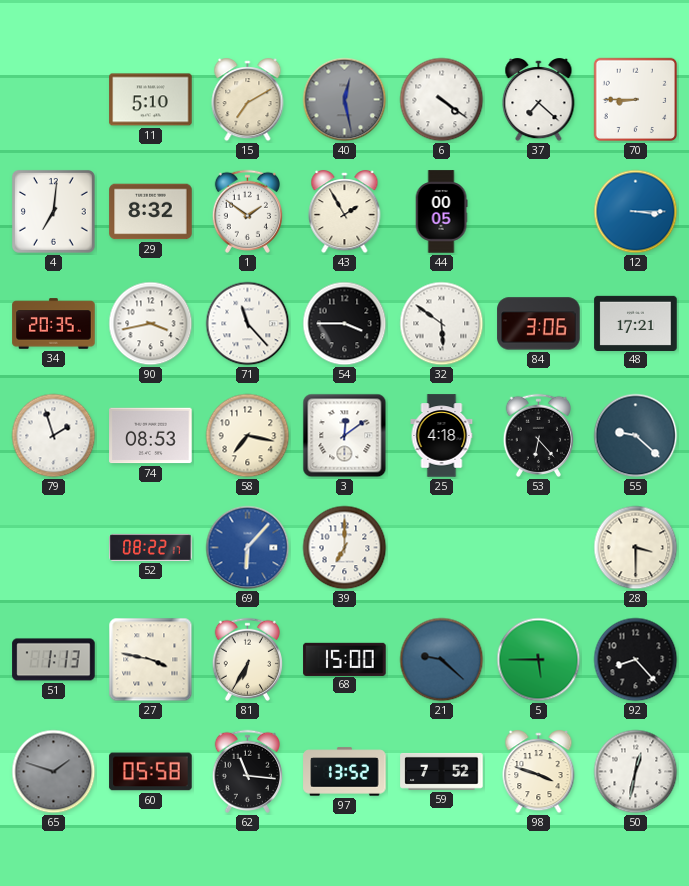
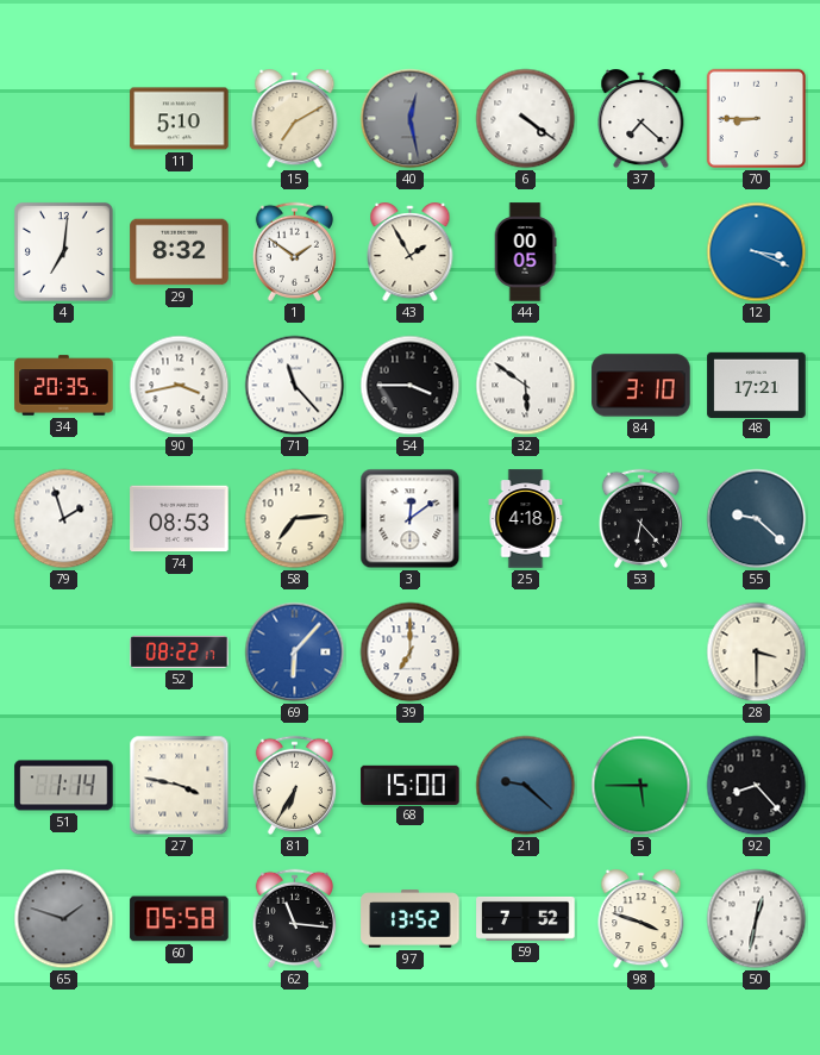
12: 3:15 -> 3:19 (757, 252)
84: 3:06 -> 3:10 (641, 386)
58: 7:17 -> 7:14 (295, 519)
51: 1:13 -> 1:14 (64, 786)
